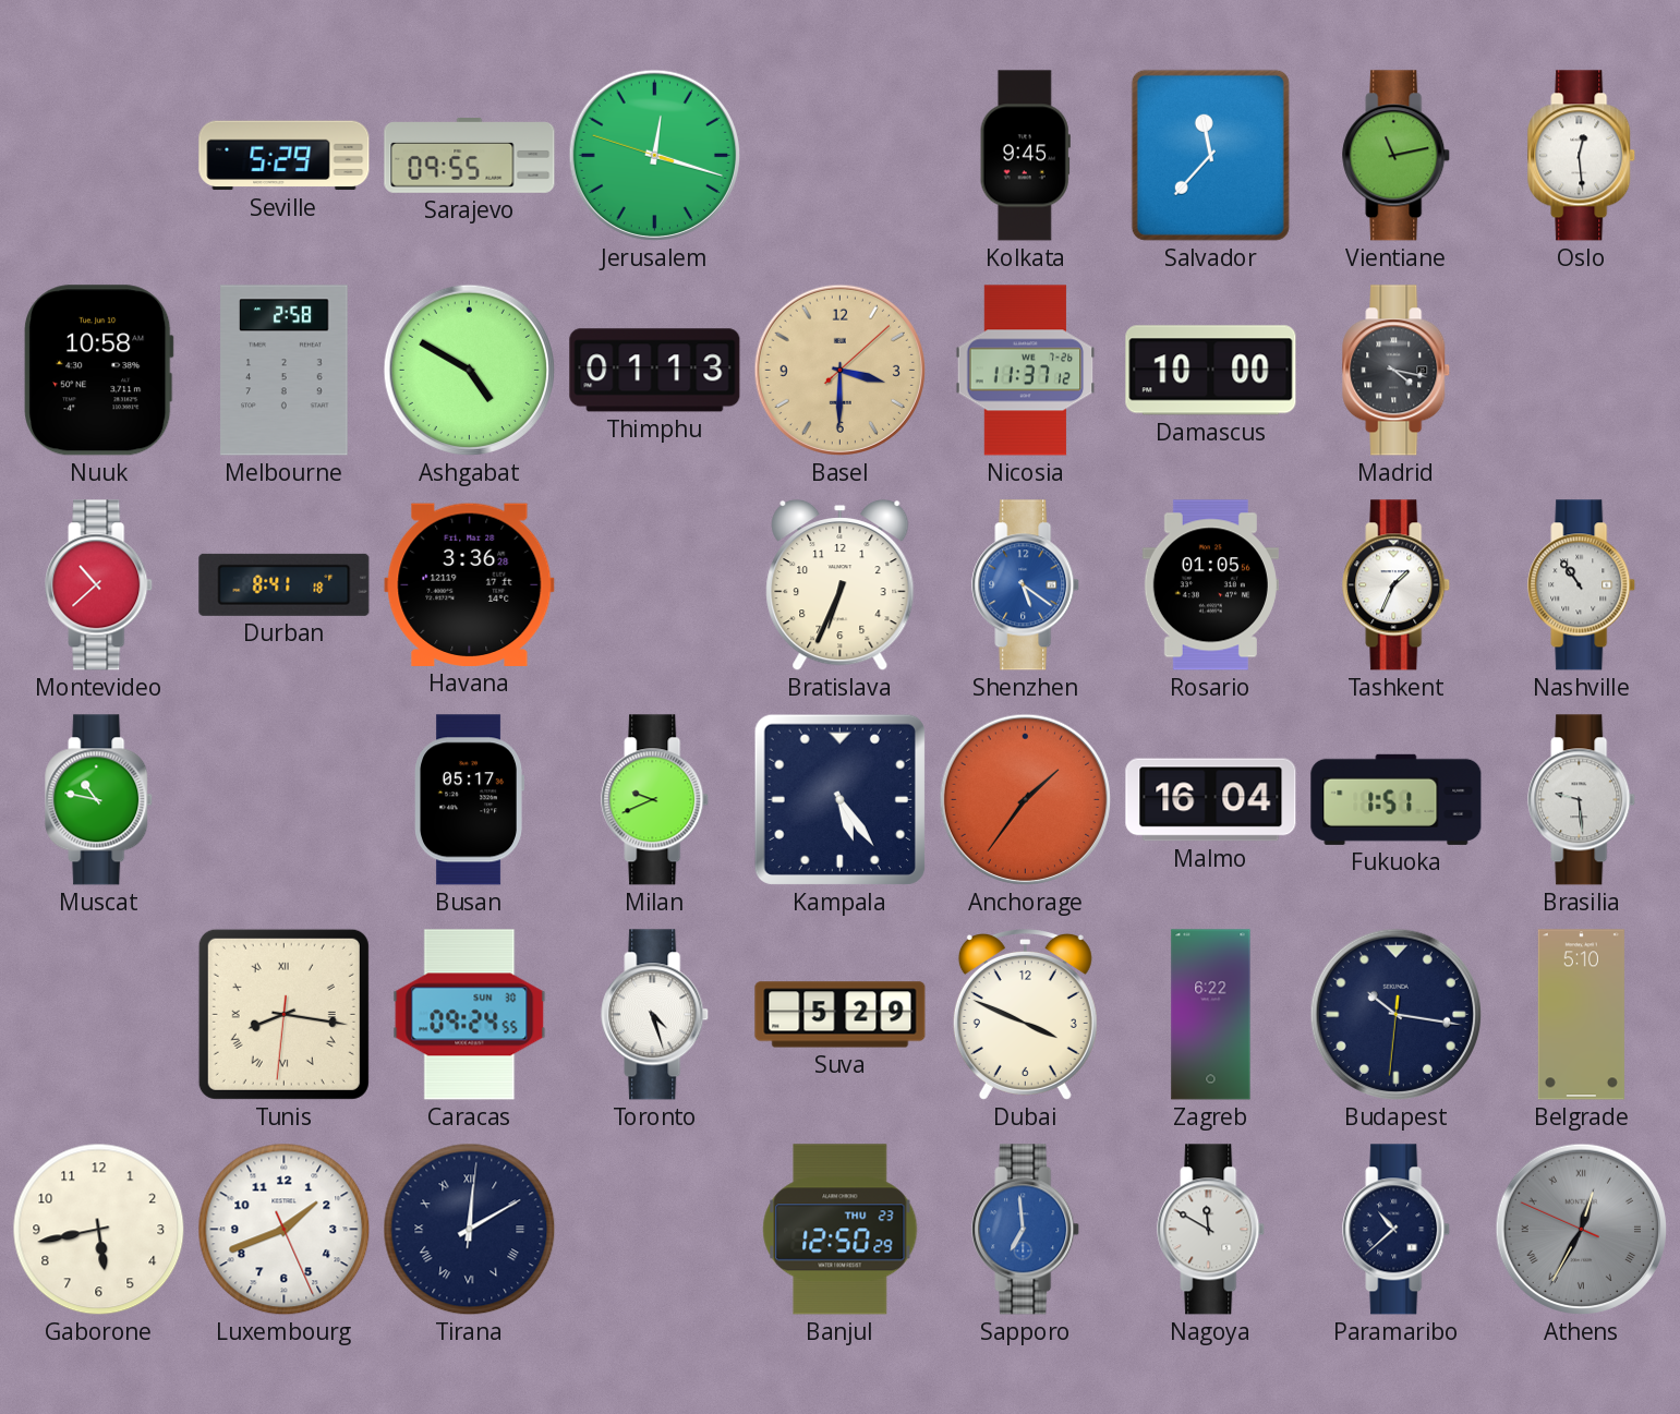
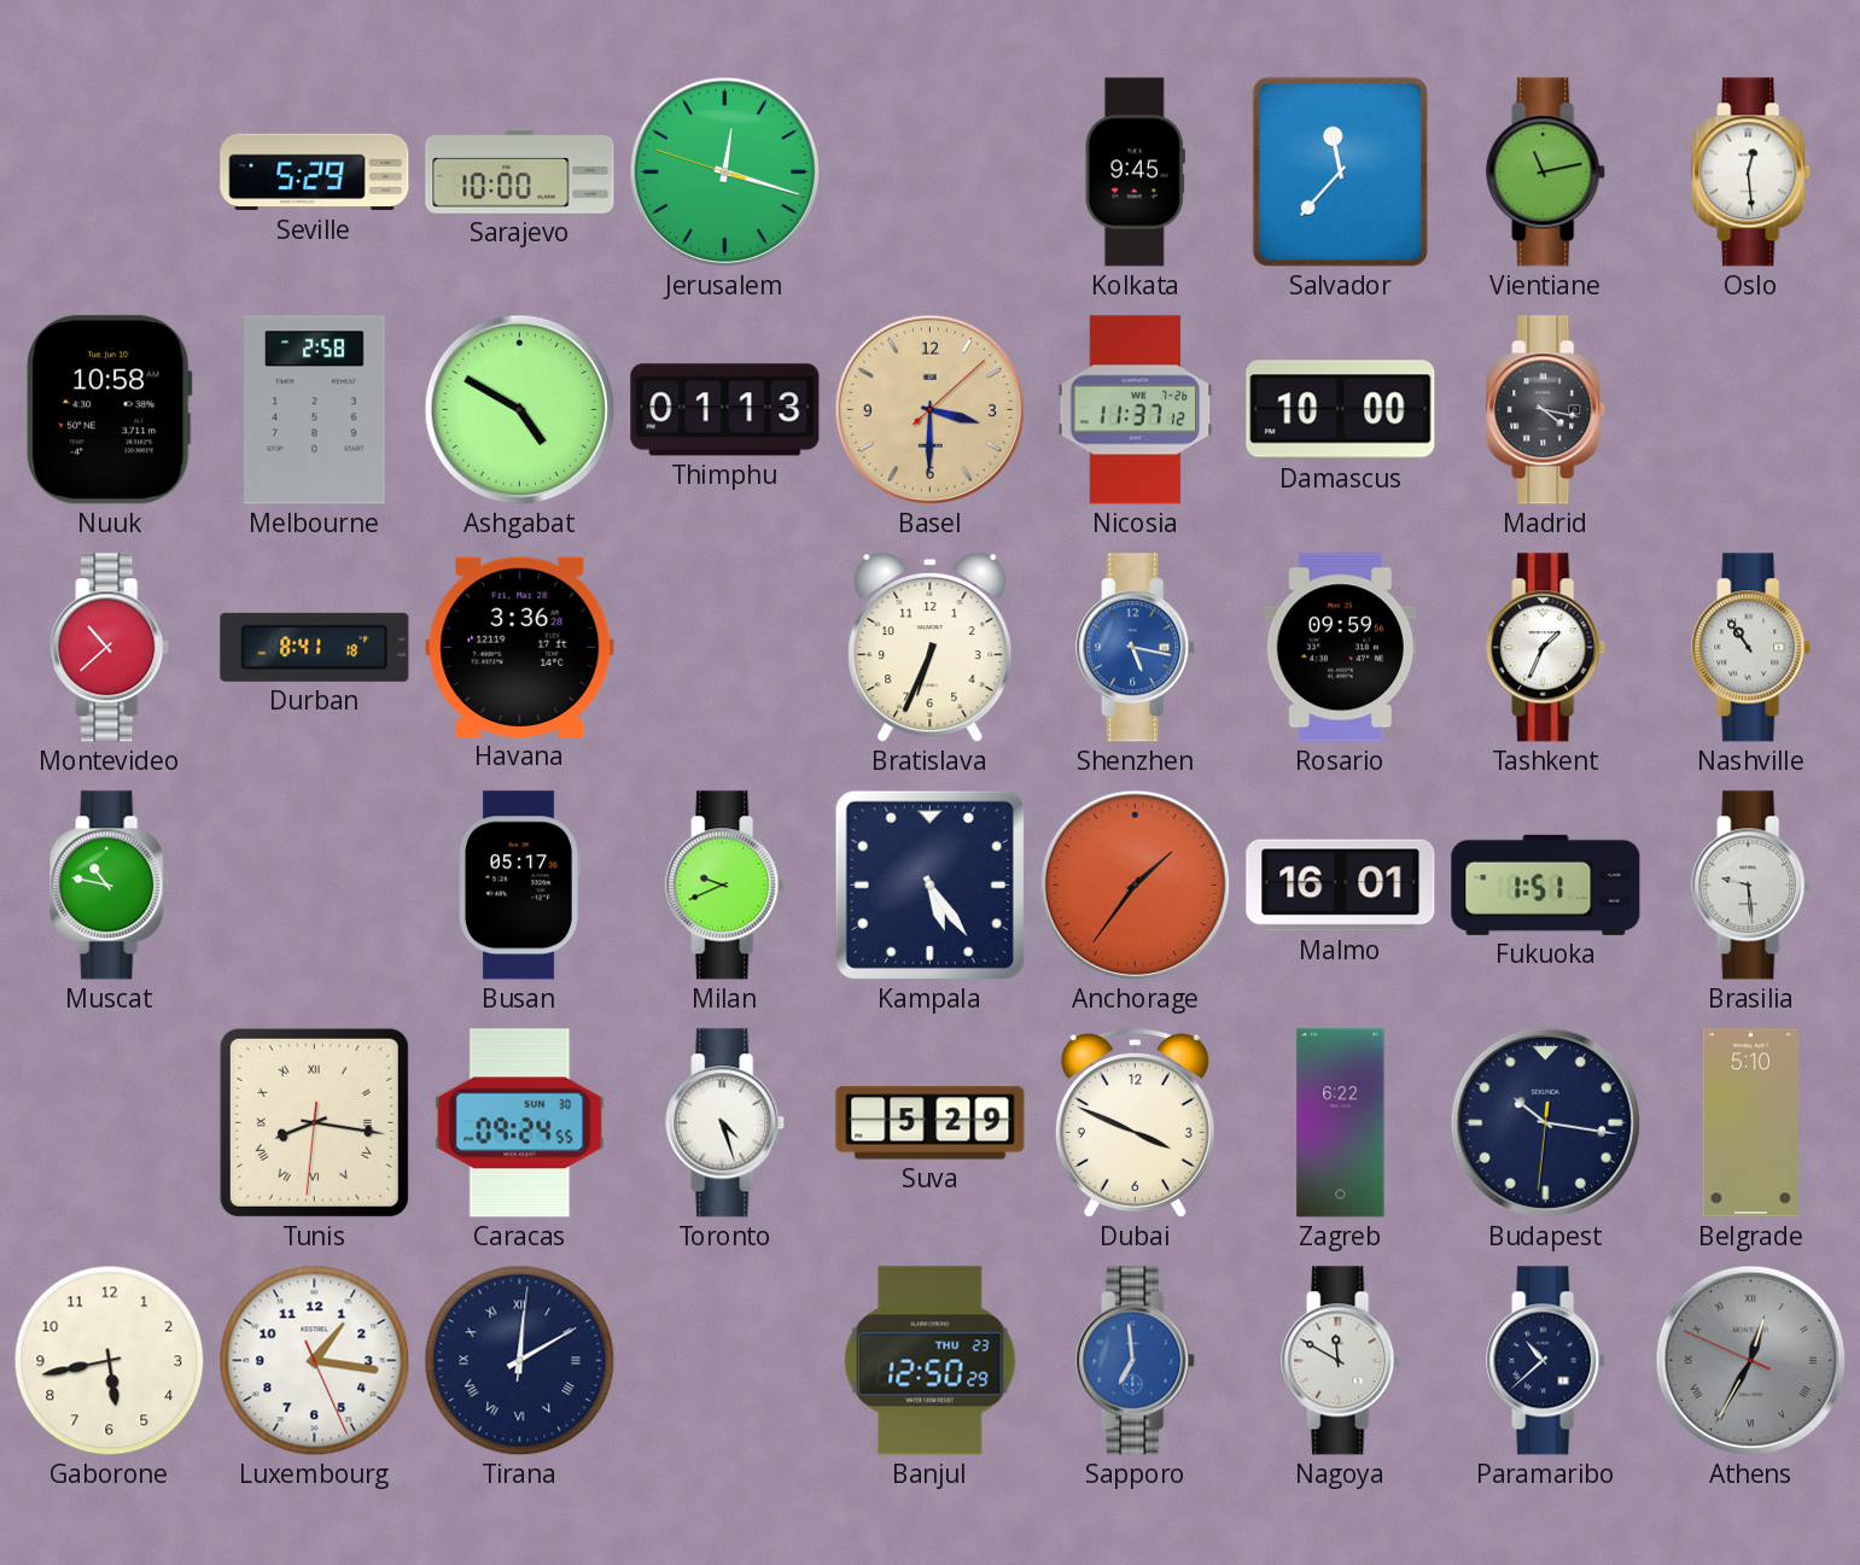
Sarajevo: 09:55 -> 10:00 (520, 173)
Shenzhen: 5:21 -> 5:17 (1136, 648)
Rosario: 01:05 -> 09:59 (1340, 648)
Malmo: 16:04 -> 16:01 (1341, 886)
Luxembourg: 1:41 -> 1:16 (315, 1361)
